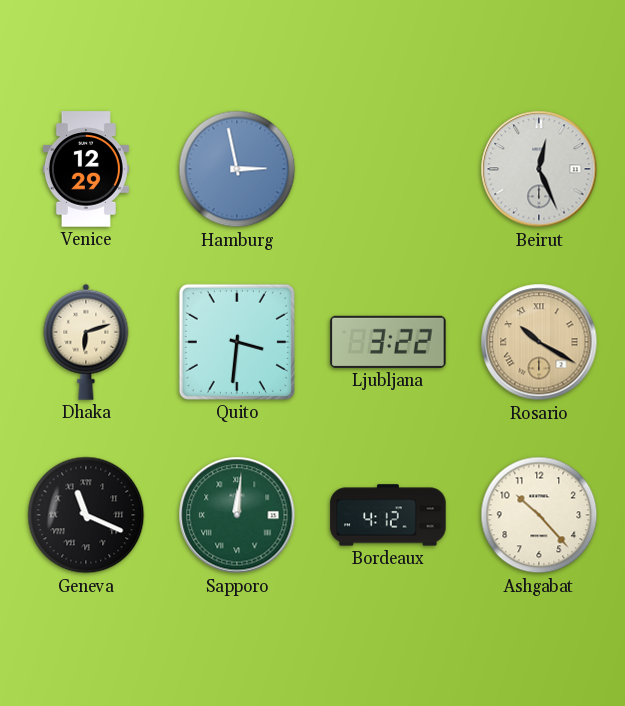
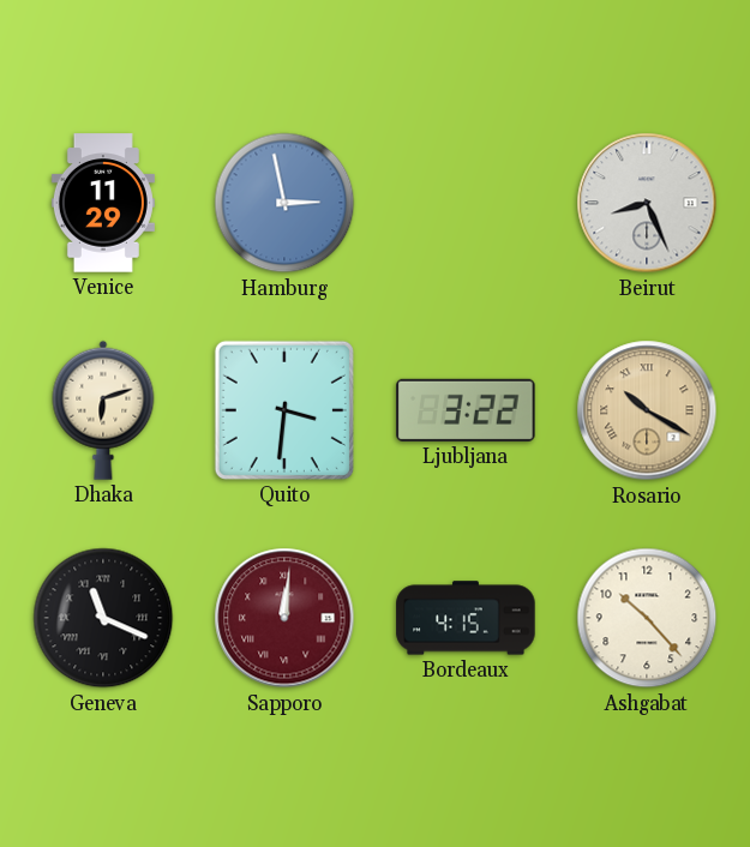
Venice: 12:29 -> 11:29 (103, 203)
Beirut: 12:26 -> 8:26 (647, 203)
Sapporo dial: green -> burgundy (284, 618)
Bordeaux: 4:12 -> 4:15 (466, 618)
